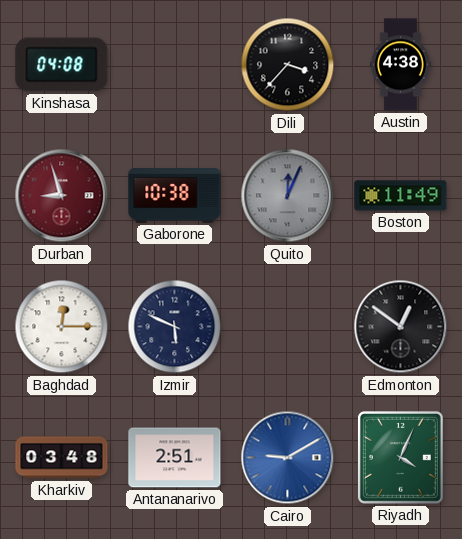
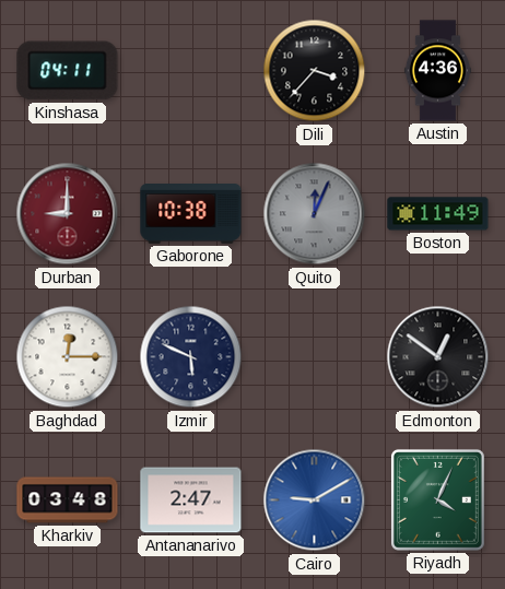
Kinshasa: 04:08 -> 04:11 (68, 71)
Austin: 4:38 -> 4:36 (437, 71)
Durban: 8:57 -> 9:00 (68, 214)
Antananarivo: 2:51 -> 2:47 (191, 500)
